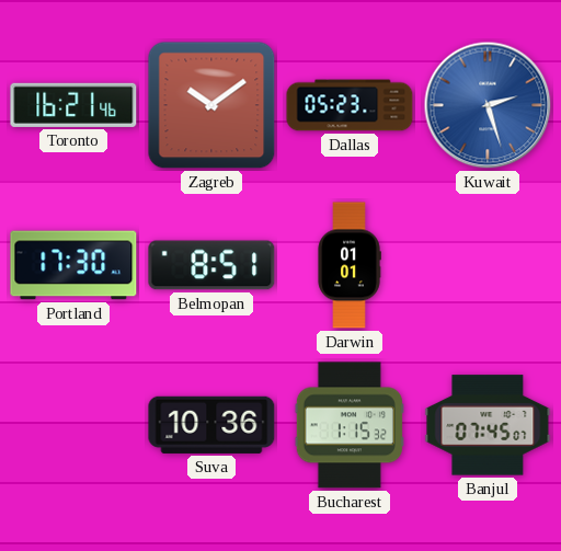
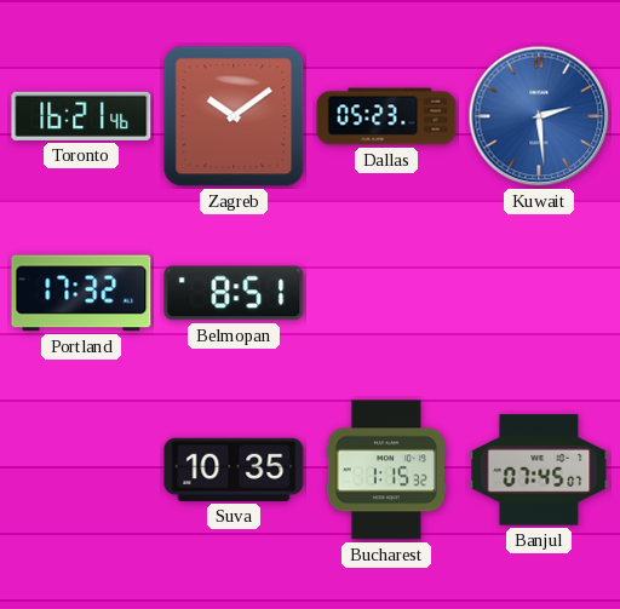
Kuwait: 2:27 -> 2:29 (539, 116)
Portland: 17:30 -> 17:32 (81, 293)
Darwin: 01:01 -> none (350, 265)
Suva: 10:36 -> 10:35 (234, 470)
